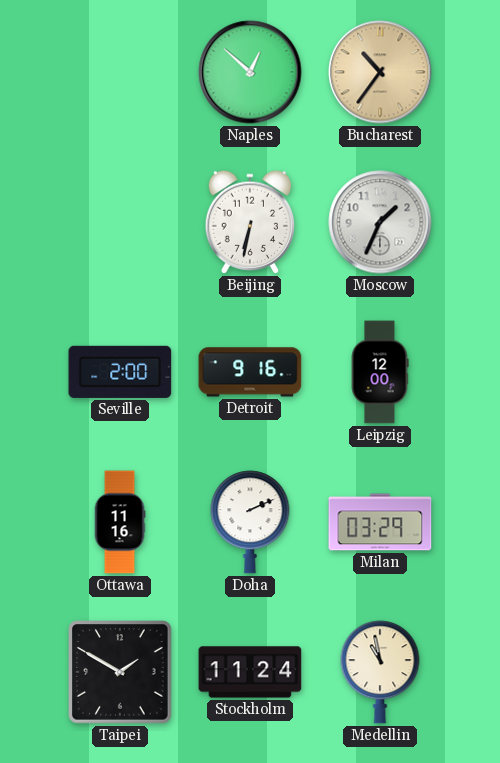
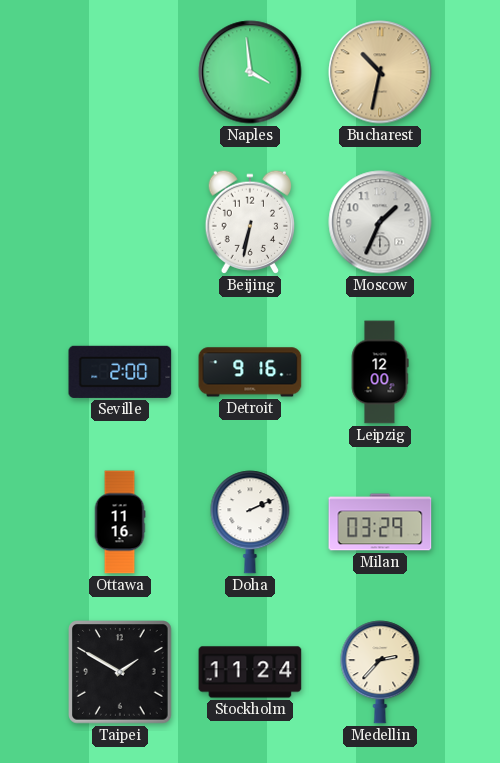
Naples: 12:52 -> 3:59 (250, 72)
Bucharest: 10:36 -> 10:32 (380, 72)
Medellin: 10:58 -> 2:37 (380, 672)
